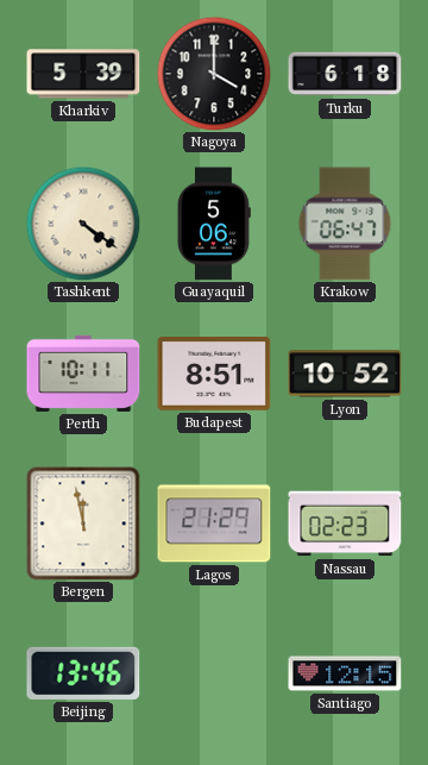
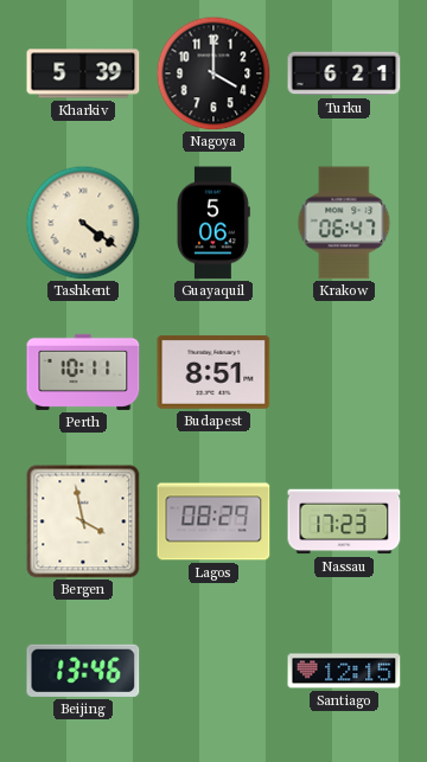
Turku: 6:18 -> 6:21 (344, 73)
Lyon: 10:52 -> none (345, 374)
Bergen: 11:58 -> 3:58 (83, 521)
Lagos: 21:29 -> 08:29 (213, 521)
Nassau: 02:23 -> 17:23 (344, 521)
